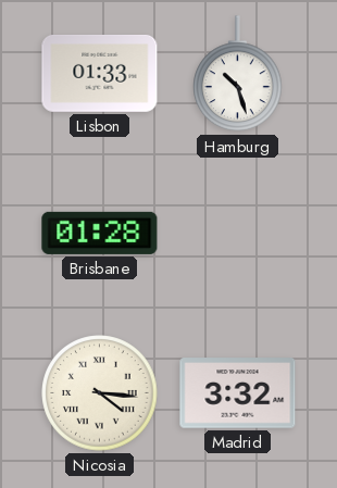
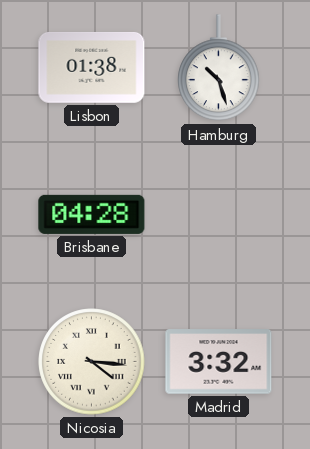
Lisbon: 01:33 -> 01:38 (92, 67)
Brisbane: 01:28 -> 04:28 (92, 214)
